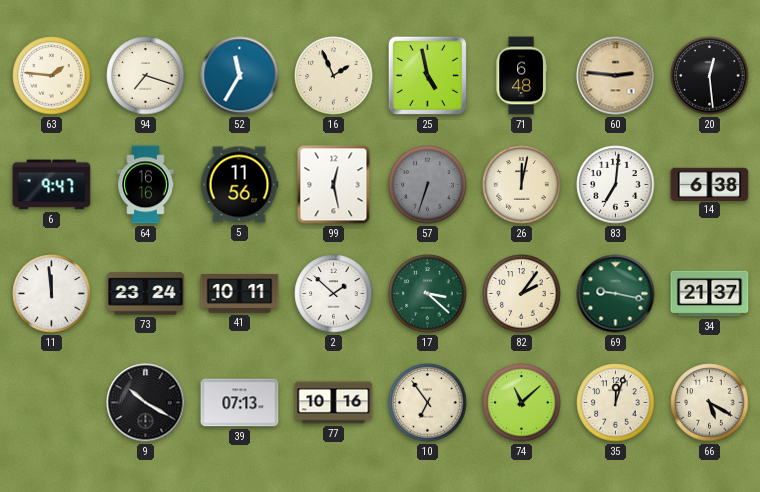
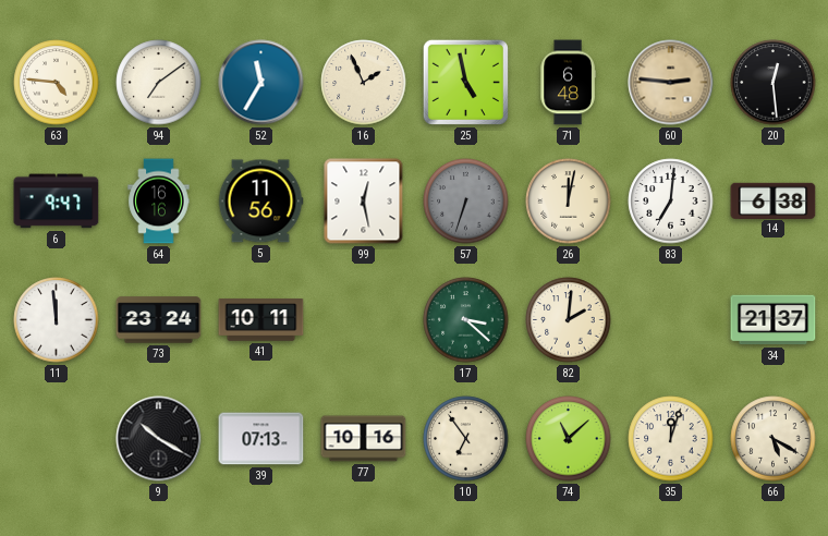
63: 1:46 -> 4:46 (57, 83)
94: 7:18 -> 7:09 (159, 83)
2: 1:52 -> none (334, 294)
82: 2:06 -> 2:01 (569, 320)
69: 9:17 -> none (616, 294)
